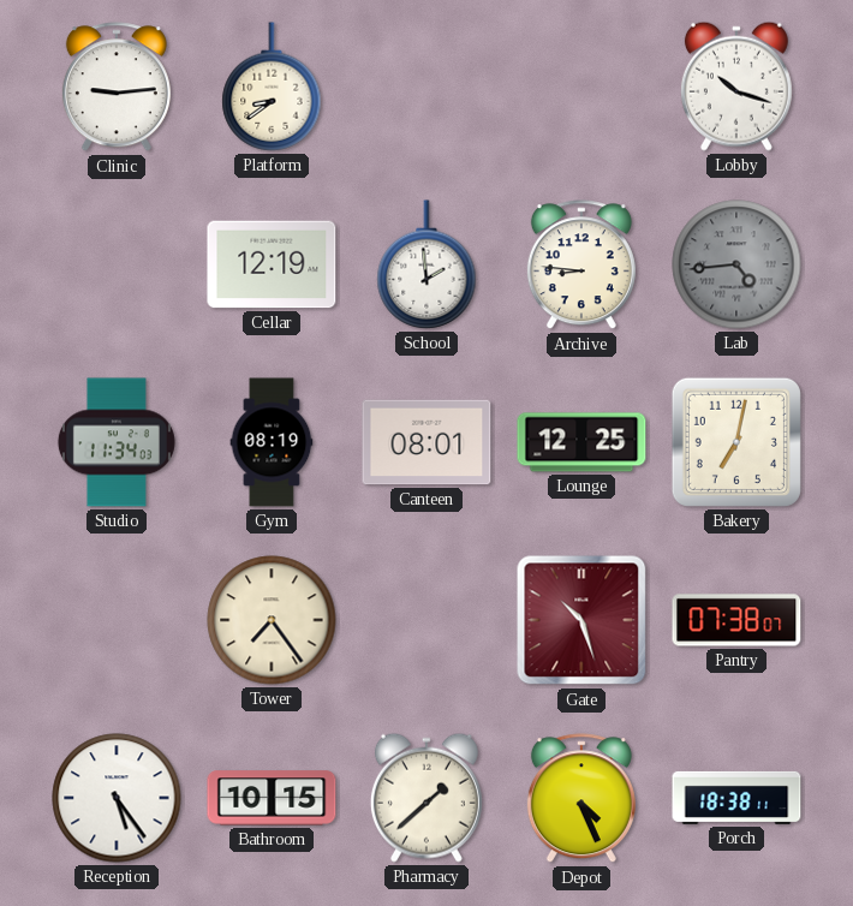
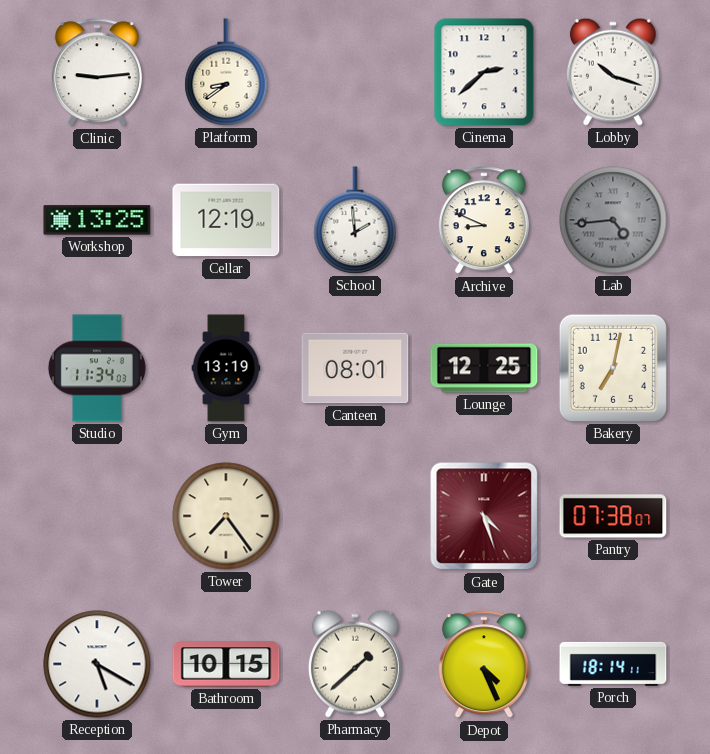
Cinema: none -> 2:38 (484, 72)
Workshop: none -> 13:25 (97, 220)
Archive: 8:46 -> 8:49 (484, 221)
Gym: 08:19 -> 13:19 (226, 368)
Gate: 10:27 -> 4:27 (484, 516)
Reception: 5:24 -> 5:20 (97, 664)
Porch: 18:38 -> 18:14 (613, 664)
